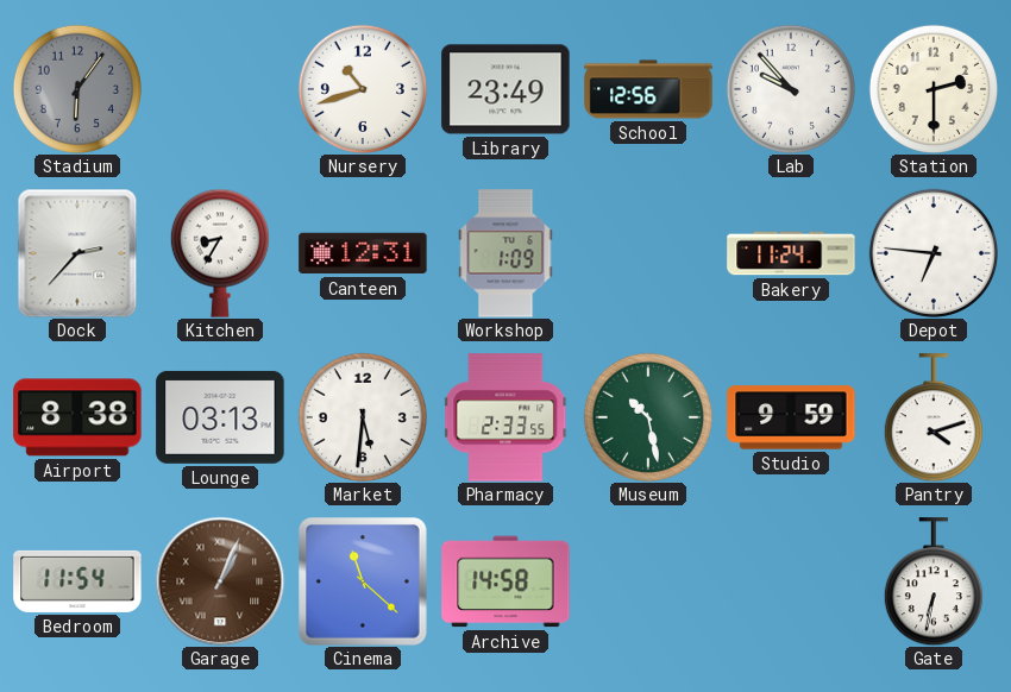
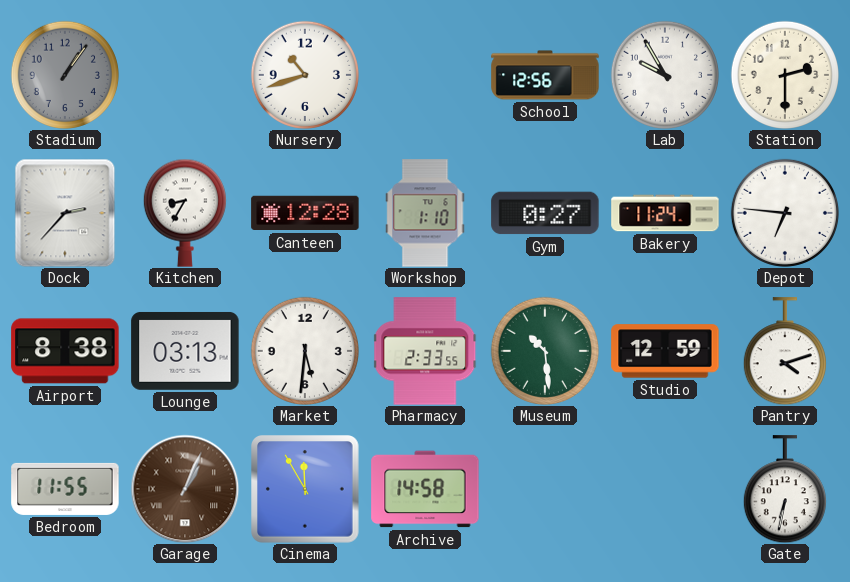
Stadium: 6:06 -> 1:06 (65, 75)
Library: 23:49 -> none (505, 89)
Lab: 9:53 -> 9:55 (665, 75)
Canteen: 12:31 -> 12:28 (305, 213)
Workshop: 1:09 -> 1:10 (425, 213)
Gym: none -> 0:27 (545, 213)
Museum: 10:28 -> 10:29 (545, 351)
Studio: 9:59 -> 12:59 (665, 351)
Bedroom: 11:54 -> 11:55 (65, 489)
Cinema: 11:22 -> 11:55 (306, 490)
